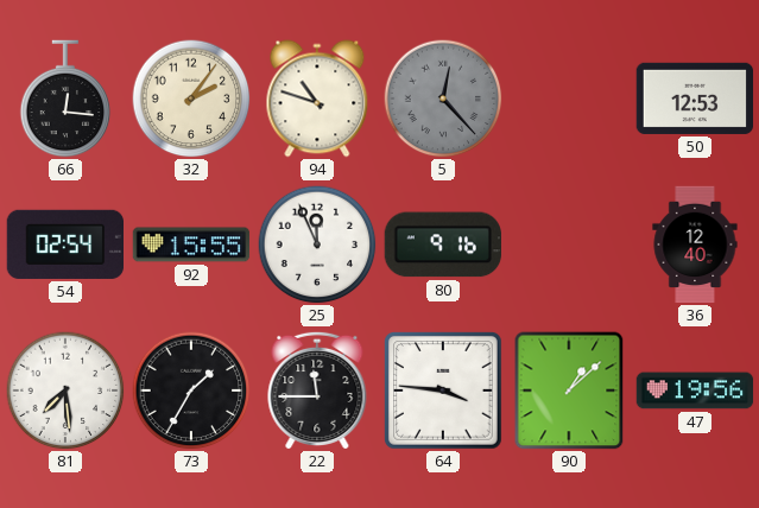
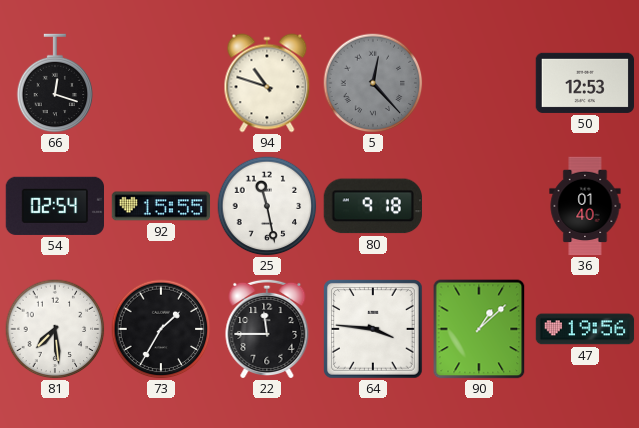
66: 12:16 -> 12:18 (55, 83)
32: 2:06 -> none (191, 99)
25: 11:56 -> 11:28 (267, 206)
80: 9:16 -> 9:18 (373, 206)
36: 12:40 -> 01:40 (585, 206)
